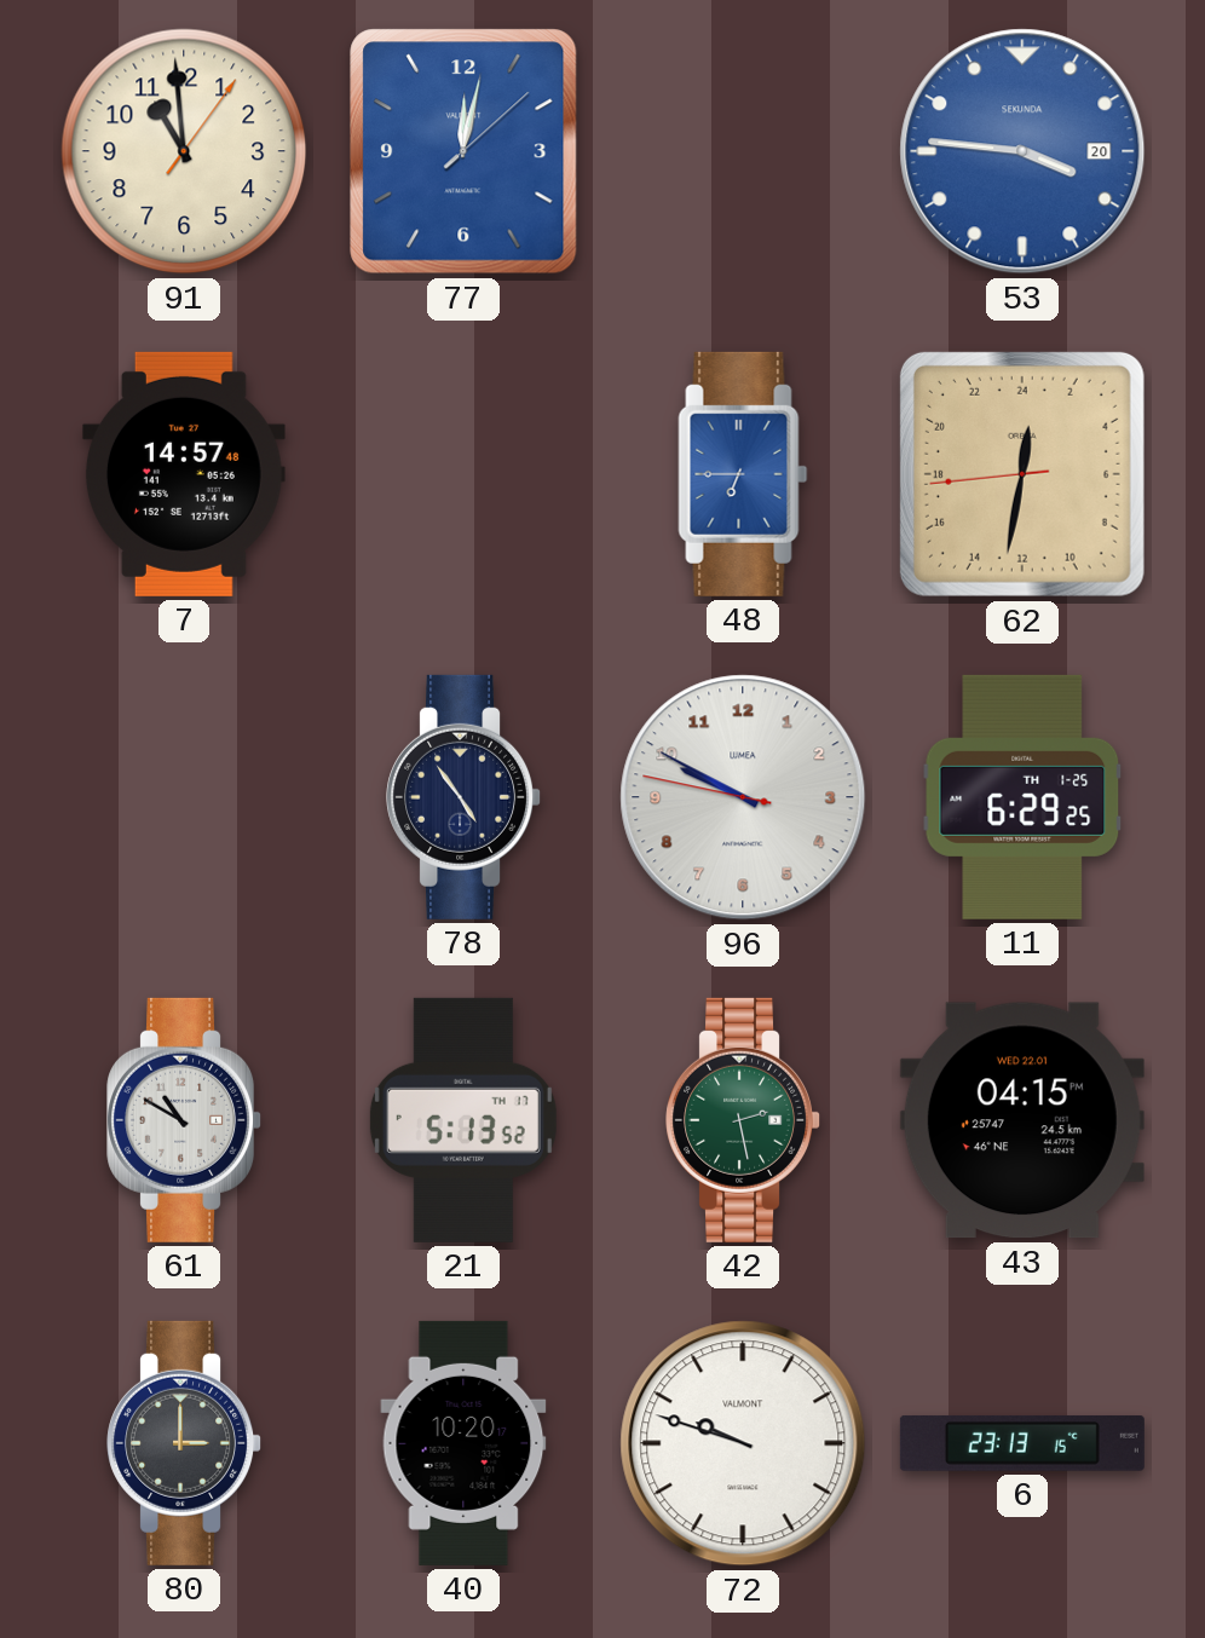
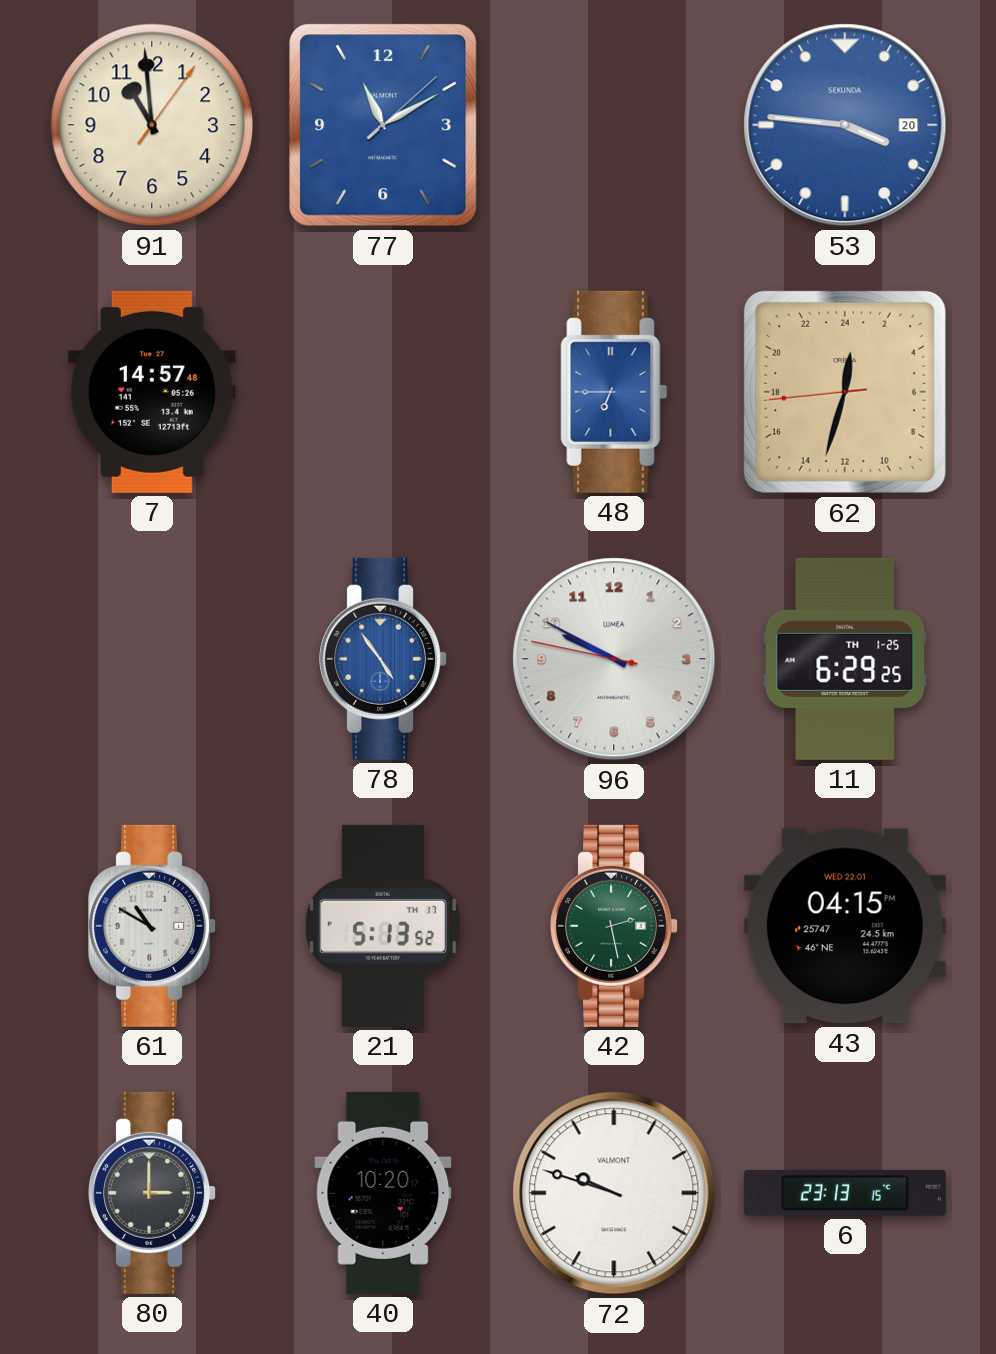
77: 12:02 -> 11:10 (383, 125)
62: 0:31 -> 0:32 (845, 392)
78 dial: navy -> blue (384, 659)
